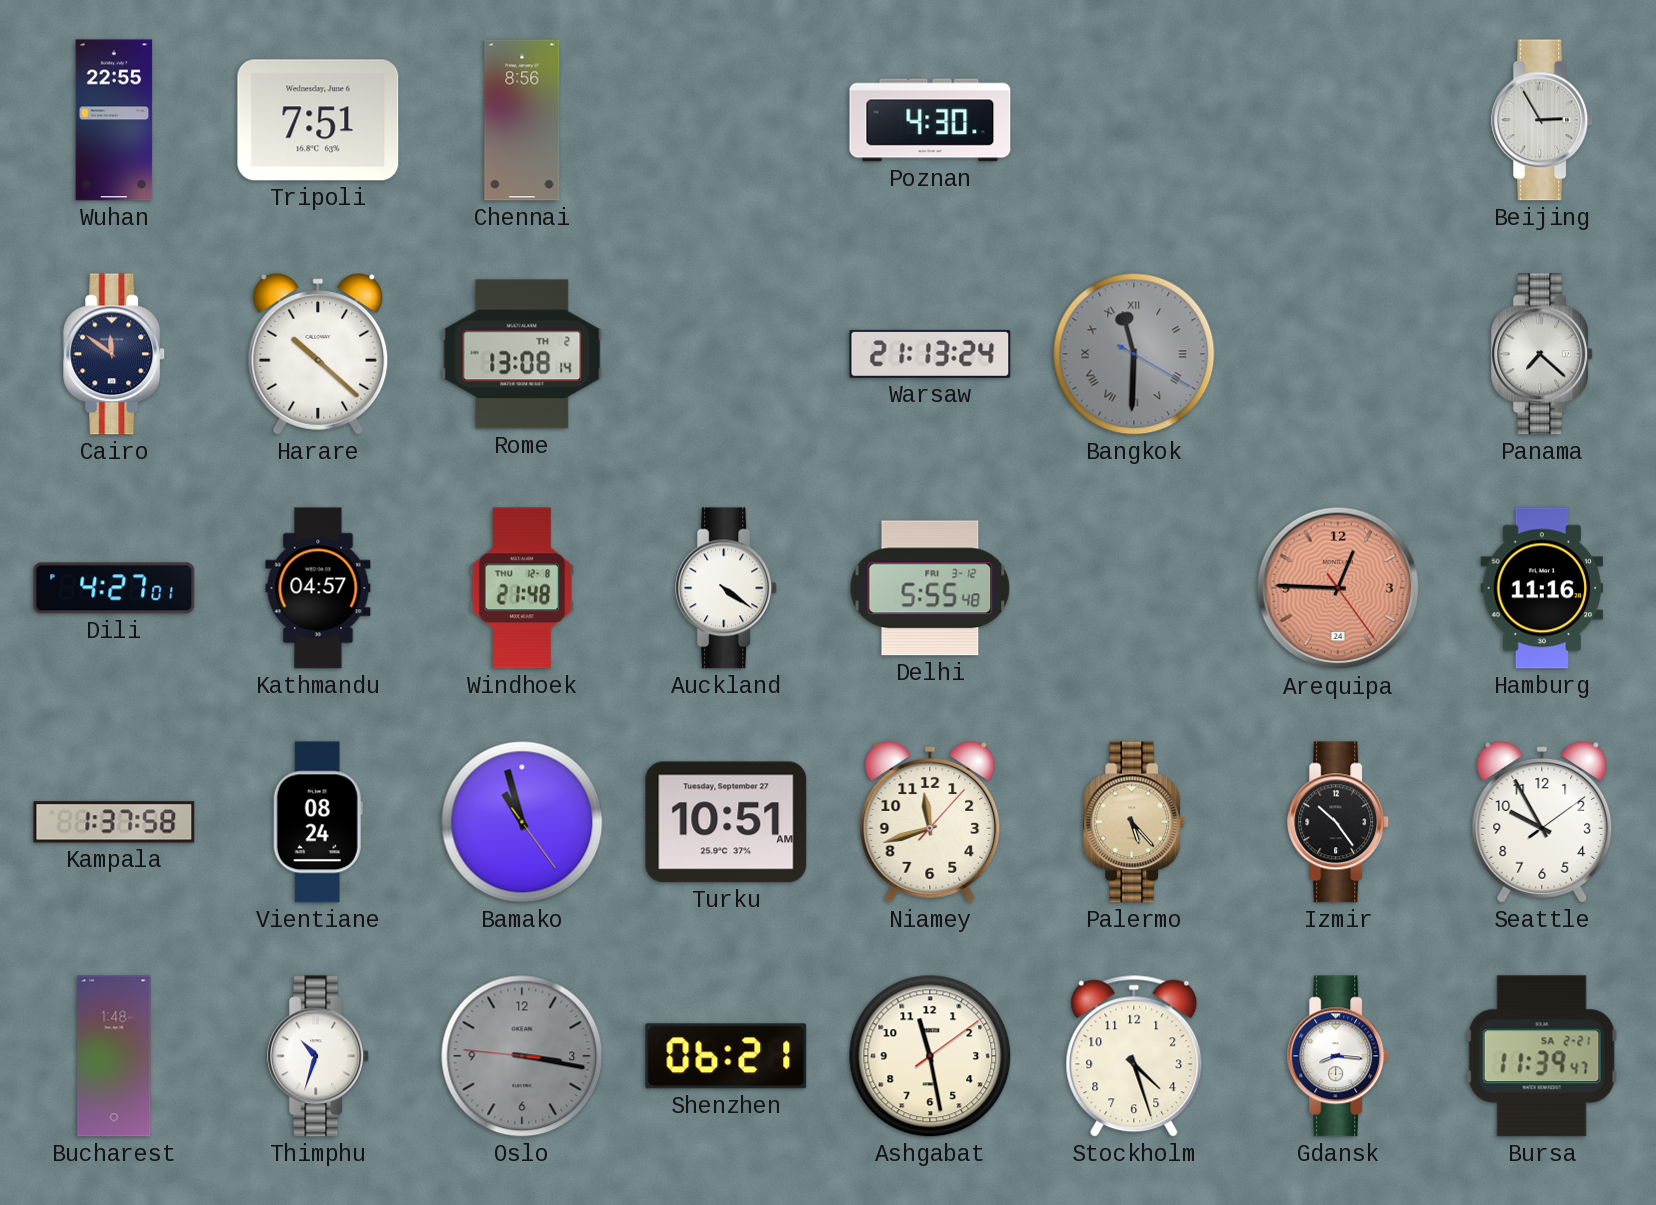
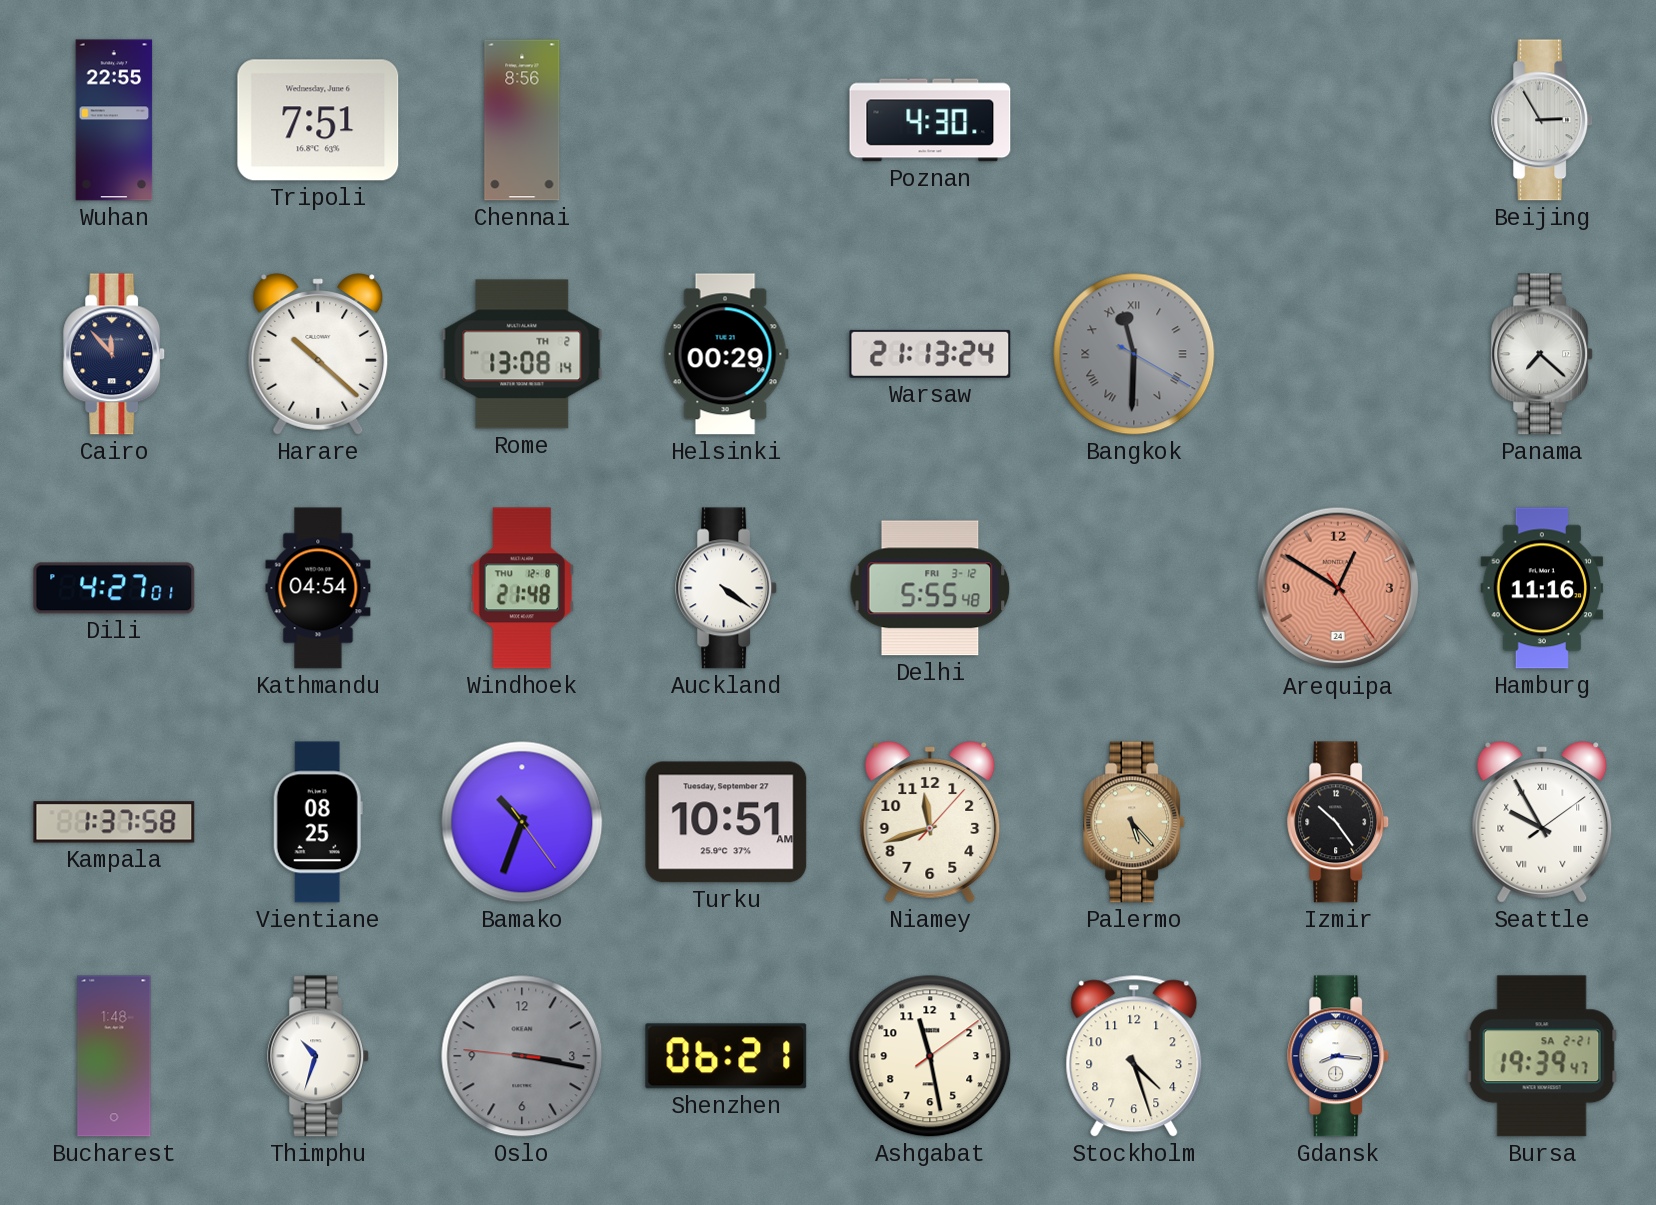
Cairo: 11:51 -> 11:53 (115, 354)
Helsinki: none -> 00:29 (726, 354)
Kathmandu: 04:57 -> 04:54 (318, 588)
Arequipa: 12:45 -> 12:50 (1338, 588)
Vientiane: 08:24 -> 08:25 (318, 822)
Bamako: 10:57 -> 10:33 (522, 822)
Seattle numerals: Arabic -> Roman (1542, 822)
Bursa: 11:39 -> 19:39 (1542, 1056)
